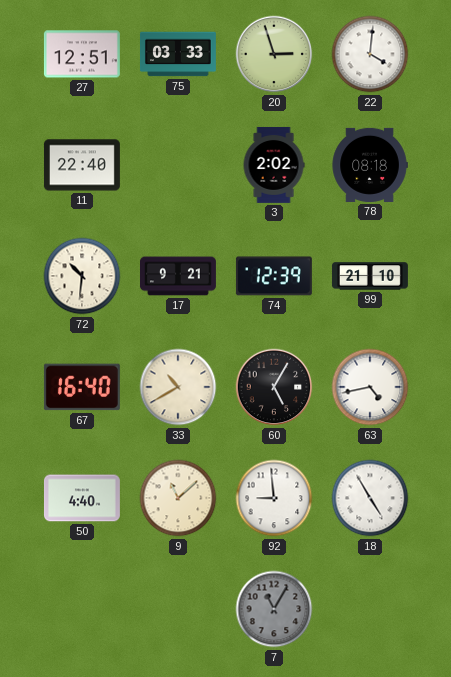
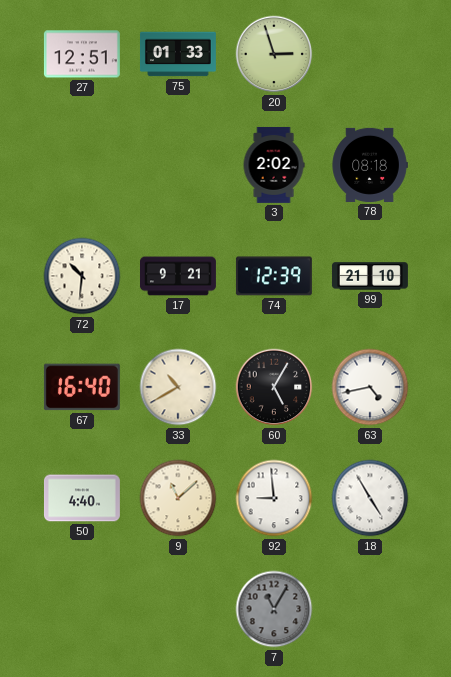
75: 03:33 -> 01:33 (178, 54)
22: 4:01 -> none (370, 54)
11: 22:40 -> none (82, 165)
